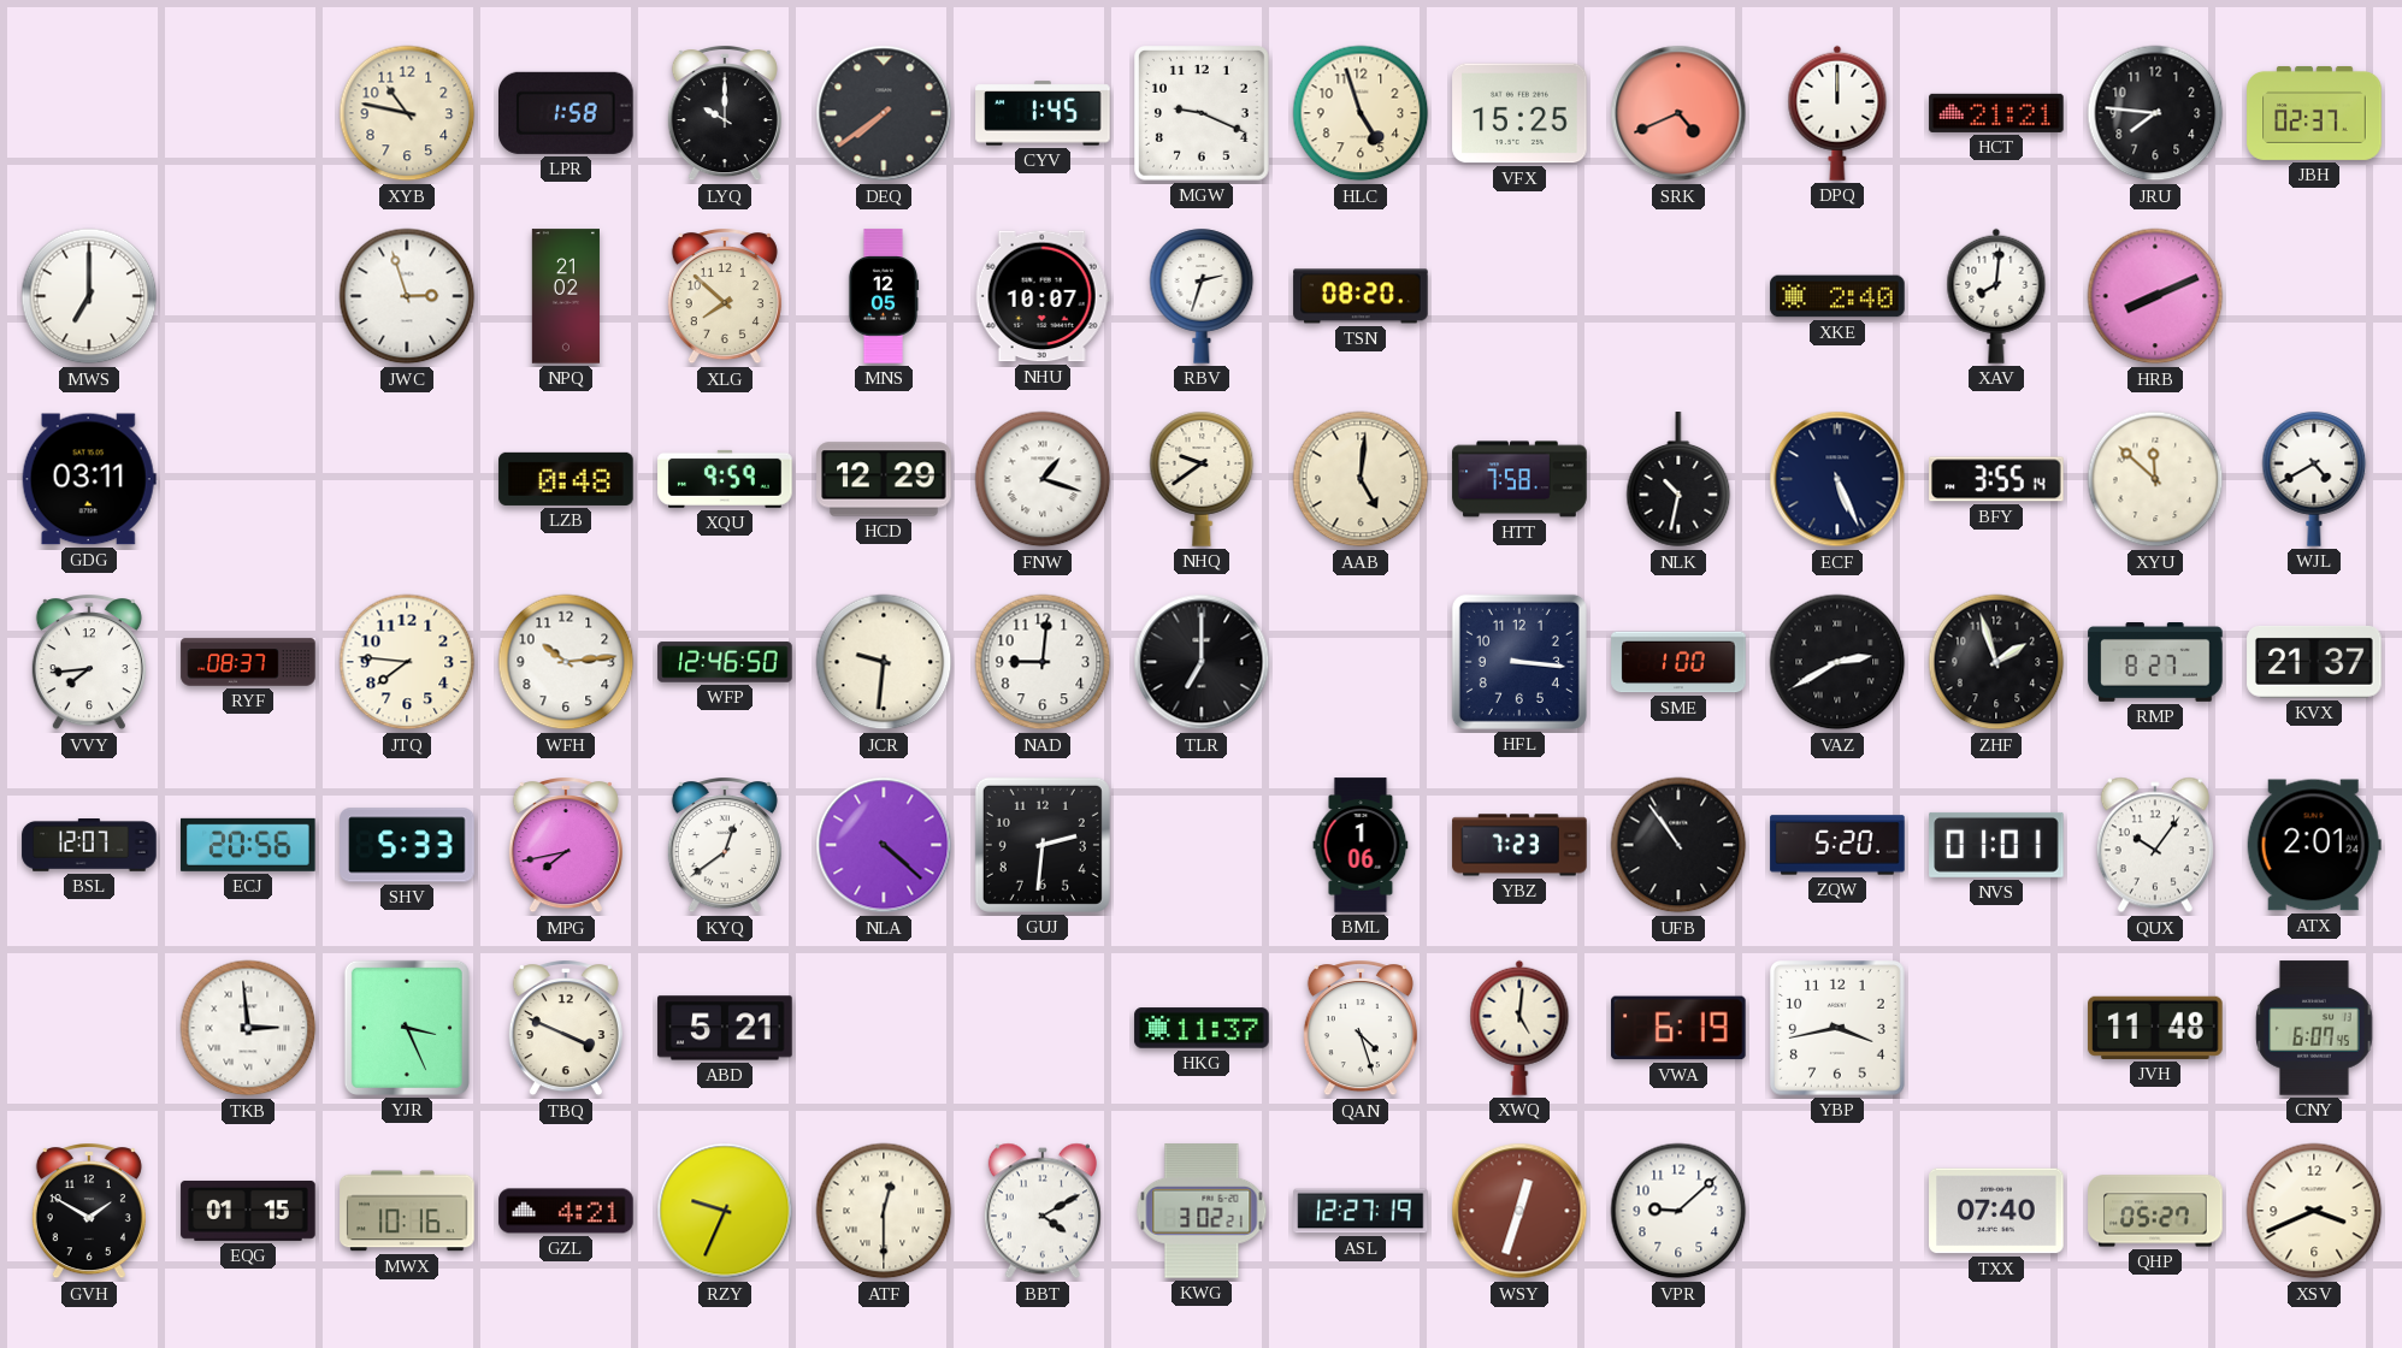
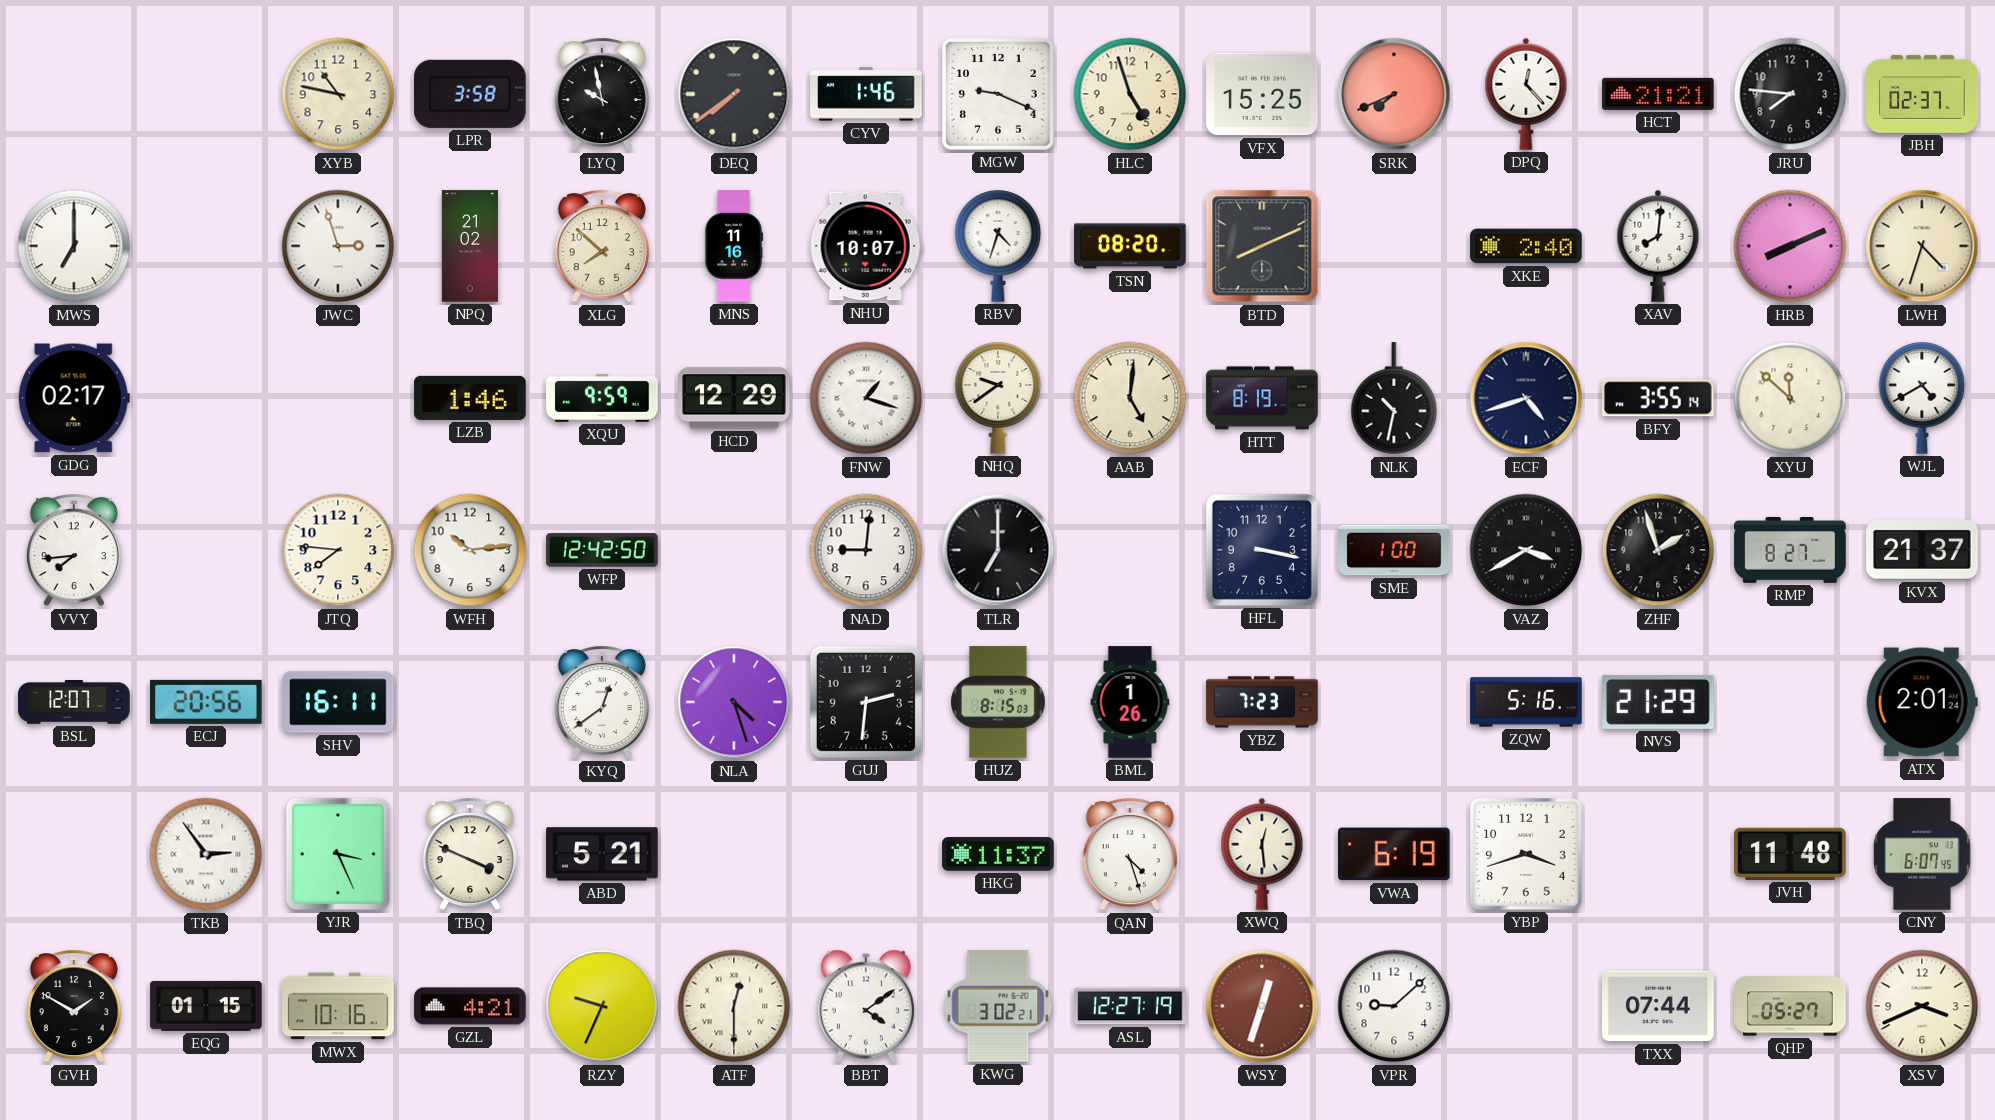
LPR: 1:58 -> 3:58 (470, 94)
LYQ: 10:00 -> 9:58 (602, 95)
CYV: 1:45 -> 1:46 (866, 94)
SRK: 4:41 -> 7:41 (1394, 94)
DPQ: 12:00 -> 12:23 (1526, 94)
MNS: 12:05 -> 11:16 (734, 246)
RBV: 2:33 -> 4:33 (998, 246)
BTD: none -> 8:11 (1262, 246)
LWH: none -> 4:33 (1922, 246)
GDG: 03:11 -> 02:17 (74, 398)
LZB: 0:48 -> 1:46 (470, 398)
HTT: 7:58 -> 8:19 (1262, 398)
ECF: 5:26 -> 4:42 (1526, 398)
RYF: 08:37 -> none (248, 662)
WFP: 12:46 -> 12:42 (602, 550)
JCR: 9:31 -> none (884, 662)
HFL: 3:16 -> 3:17 (1262, 550)
VAZ: 2:40 -> 3:40 (1526, 550)
SHV: 5:33 -> 16:11 (338, 702)
MPG: 7:43 -> none (566, 846)
NLA: 4:22 -> 4:27 (734, 702)
HUZ: none -> 8:15 (998, 702)
BML: 1:06 -> 1:26 (1130, 702)
UFB: 10:54 -> none (1678, 845)
ZQW: 5:20 -> 5:16 (1526, 702)
NVS: 01:01 -> 21:29 (1658, 702)
QUX: 10:06 -> none (2155, 845)
TKB: 2:59 -> 2:54 (206, 854)
XWQ: 5:01 -> 12:29 (1262, 854)
YBP: 3:43 -> 3:42 (1527, 855)
BBT: 4:10 -> 4:09 (866, 1006)
TXX: 07:40 -> 07:44 (1658, 1006)
